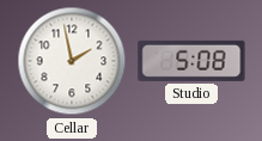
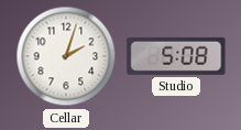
Cellar: 1:58 -> 2:03 (66, 56)
